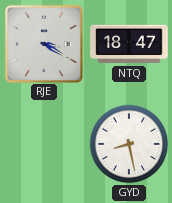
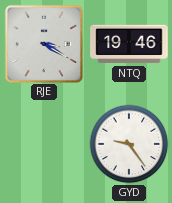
NTQ: 18:47 -> 19:46 (129, 44)
GYD: 8:28 -> 9:24 (129, 144)
